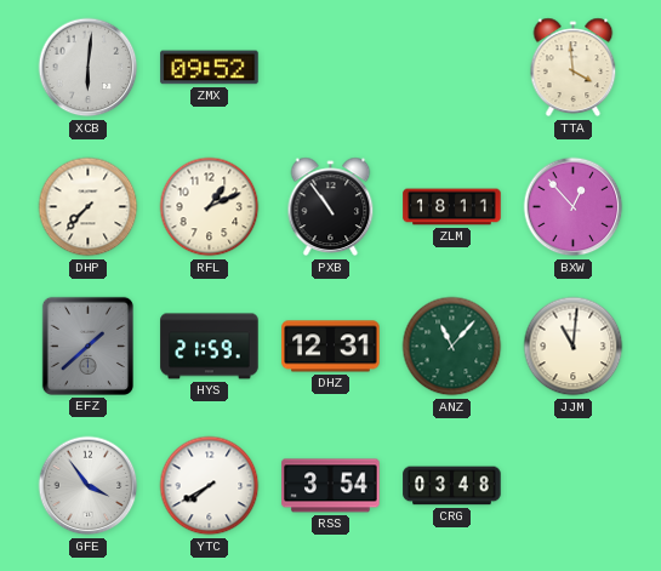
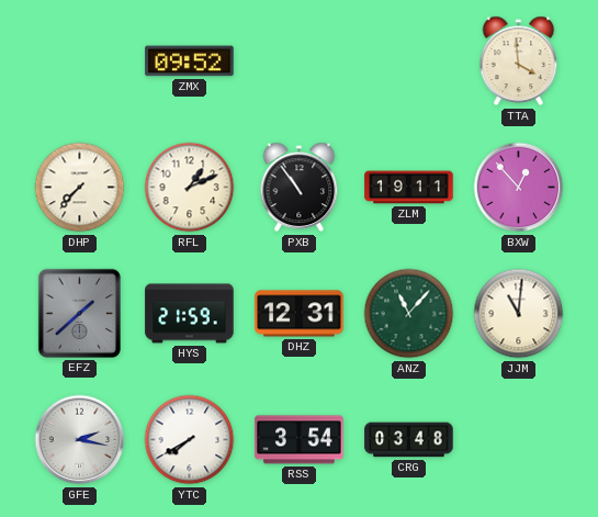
XCB: 6:01 -> none (89, 68)
ZLM: 18:11 -> 19:11 (409, 188)
GFE: 3:54 -> 2:17 (80, 440)
